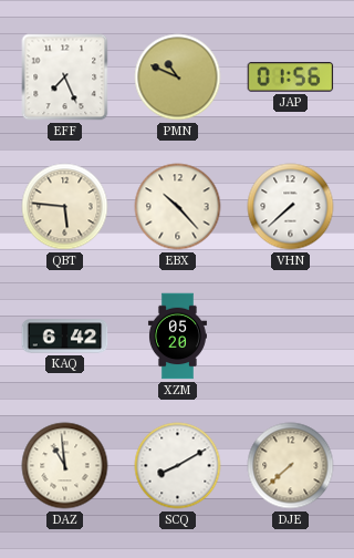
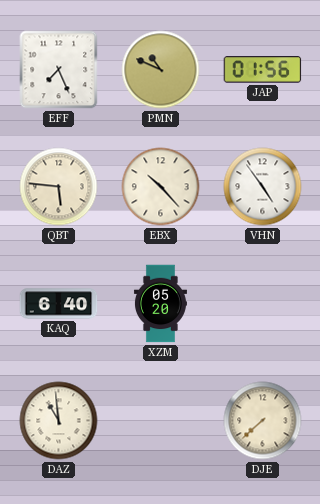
VHN: 7:38 -> 4:54 (263, 187)
KAQ: 6:42 -> 6:40 (59, 304)
SCQ: 8:10 -> none (178, 466)
